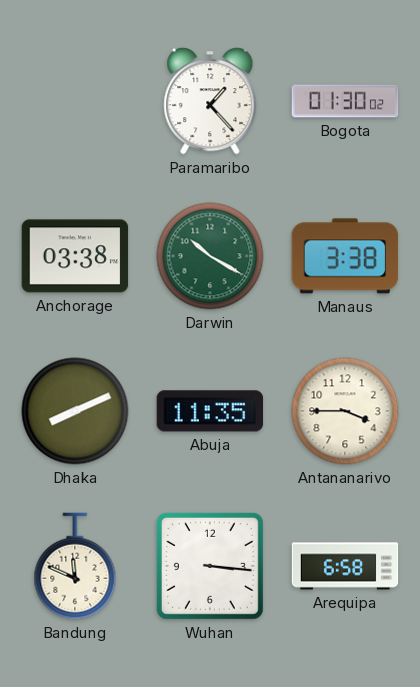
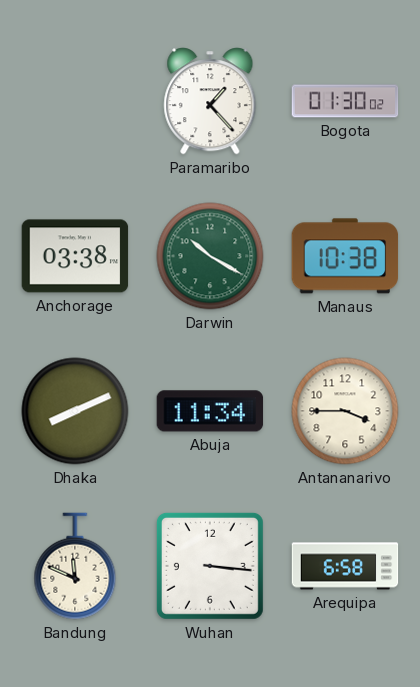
Manaus: 3:38 -> 10:38 (345, 256)
Abuja: 11:35 -> 11:34 (210, 411)
